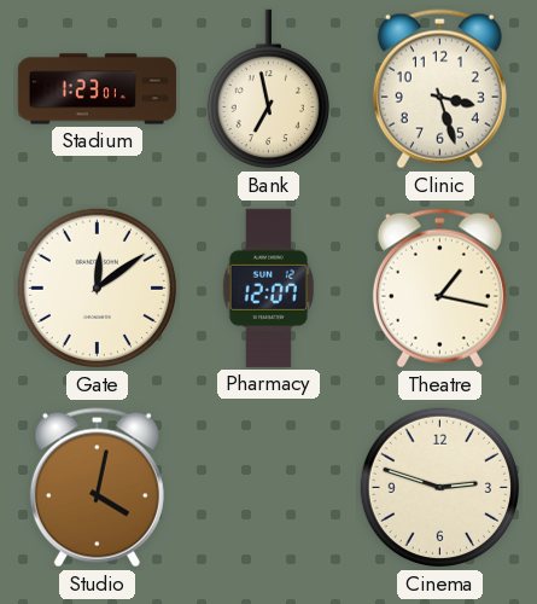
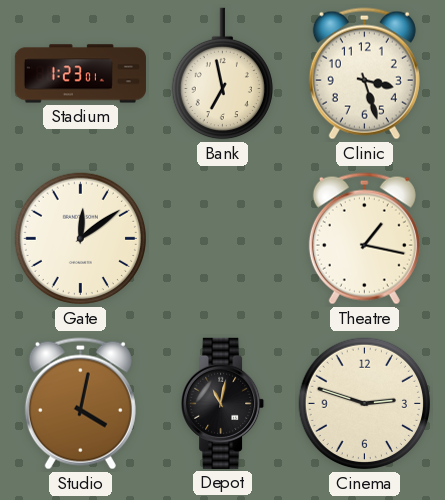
Pharmacy: 12:07 -> none (268, 288)
Depot: none -> 11:02 (223, 403)
